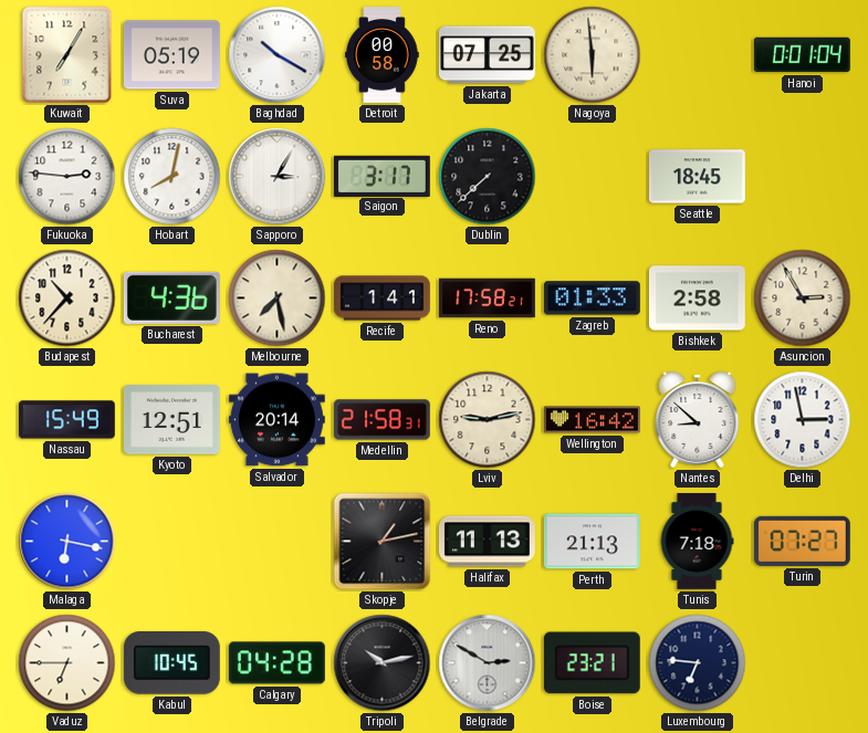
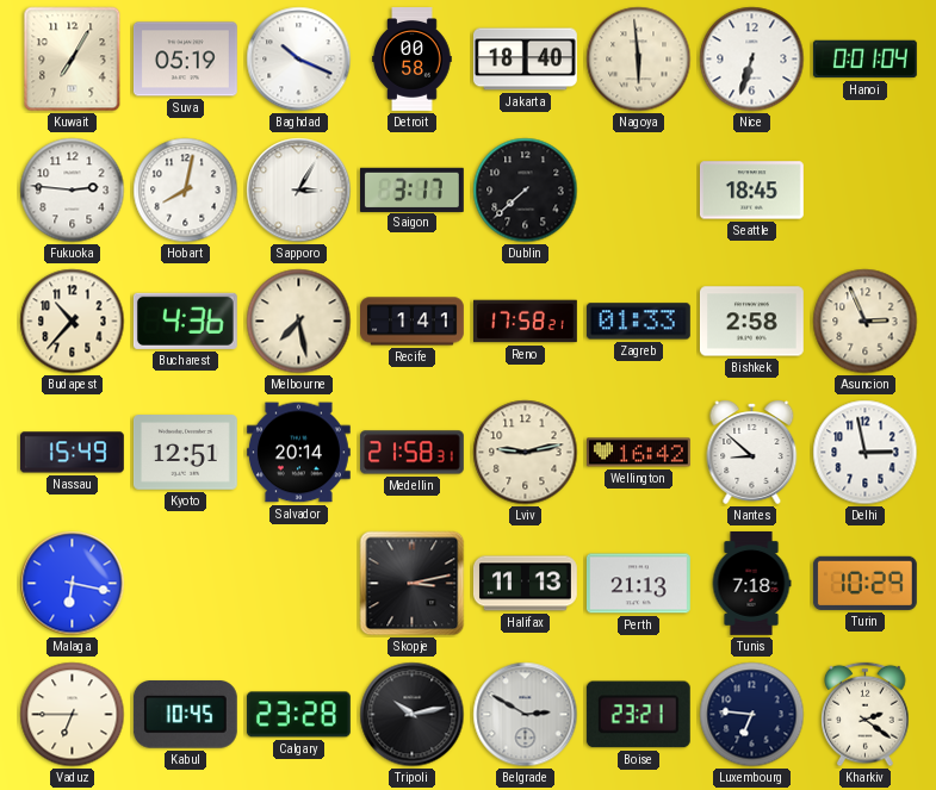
Baghdad: 10:20 -> 10:19 (299, 60)
Jakarta: 07:25 -> 18:40 (525, 60)
Nice: none -> 6:33 (752, 60)
Asuncion: 2:55 -> 2:56 (866, 322)
Skopje: 1:13 -> 3:13 (413, 584)
Turin: 07:27 -> 10:29 (864, 583)
Calgary: 04:28 -> 23:28 (298, 715)
Kharkiv: none -> 2:21 (866, 715)
